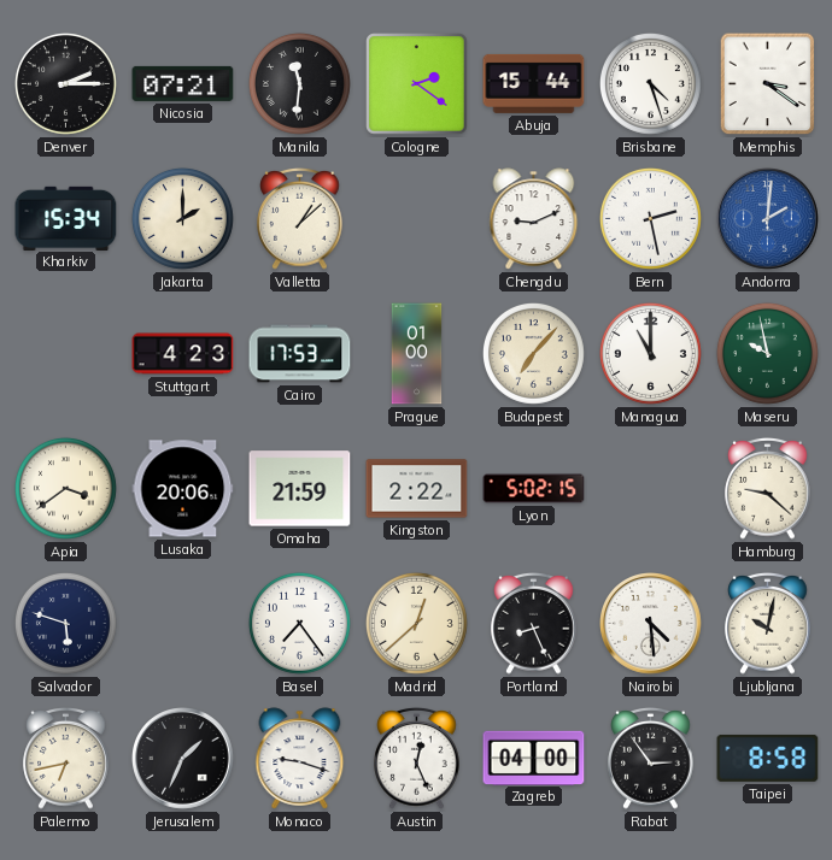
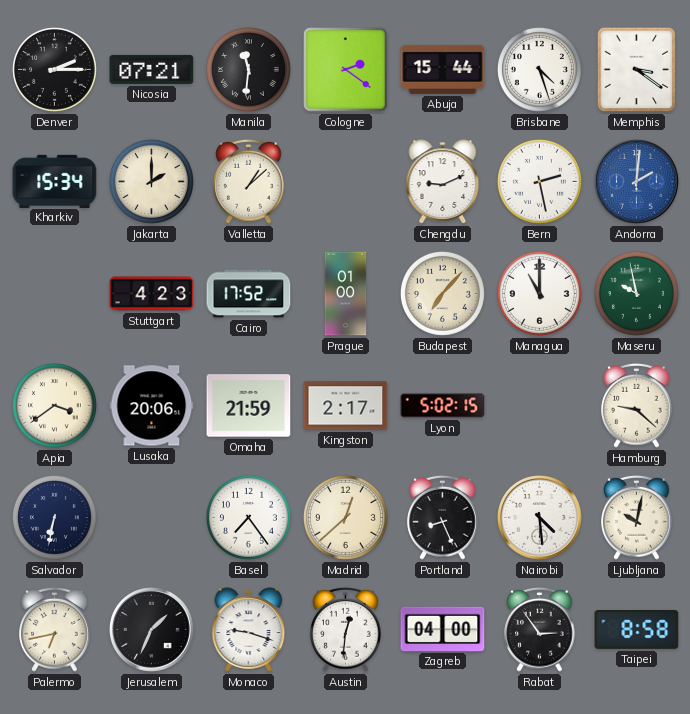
Cairo: 17:53 -> 17:52 (249, 294)
Kingston: 2:22 -> 2:17 (346, 406)
Salvador: 5:48 -> 6:32 (54, 517)
Austin: 12:26 -> 12:31 (346, 629)
